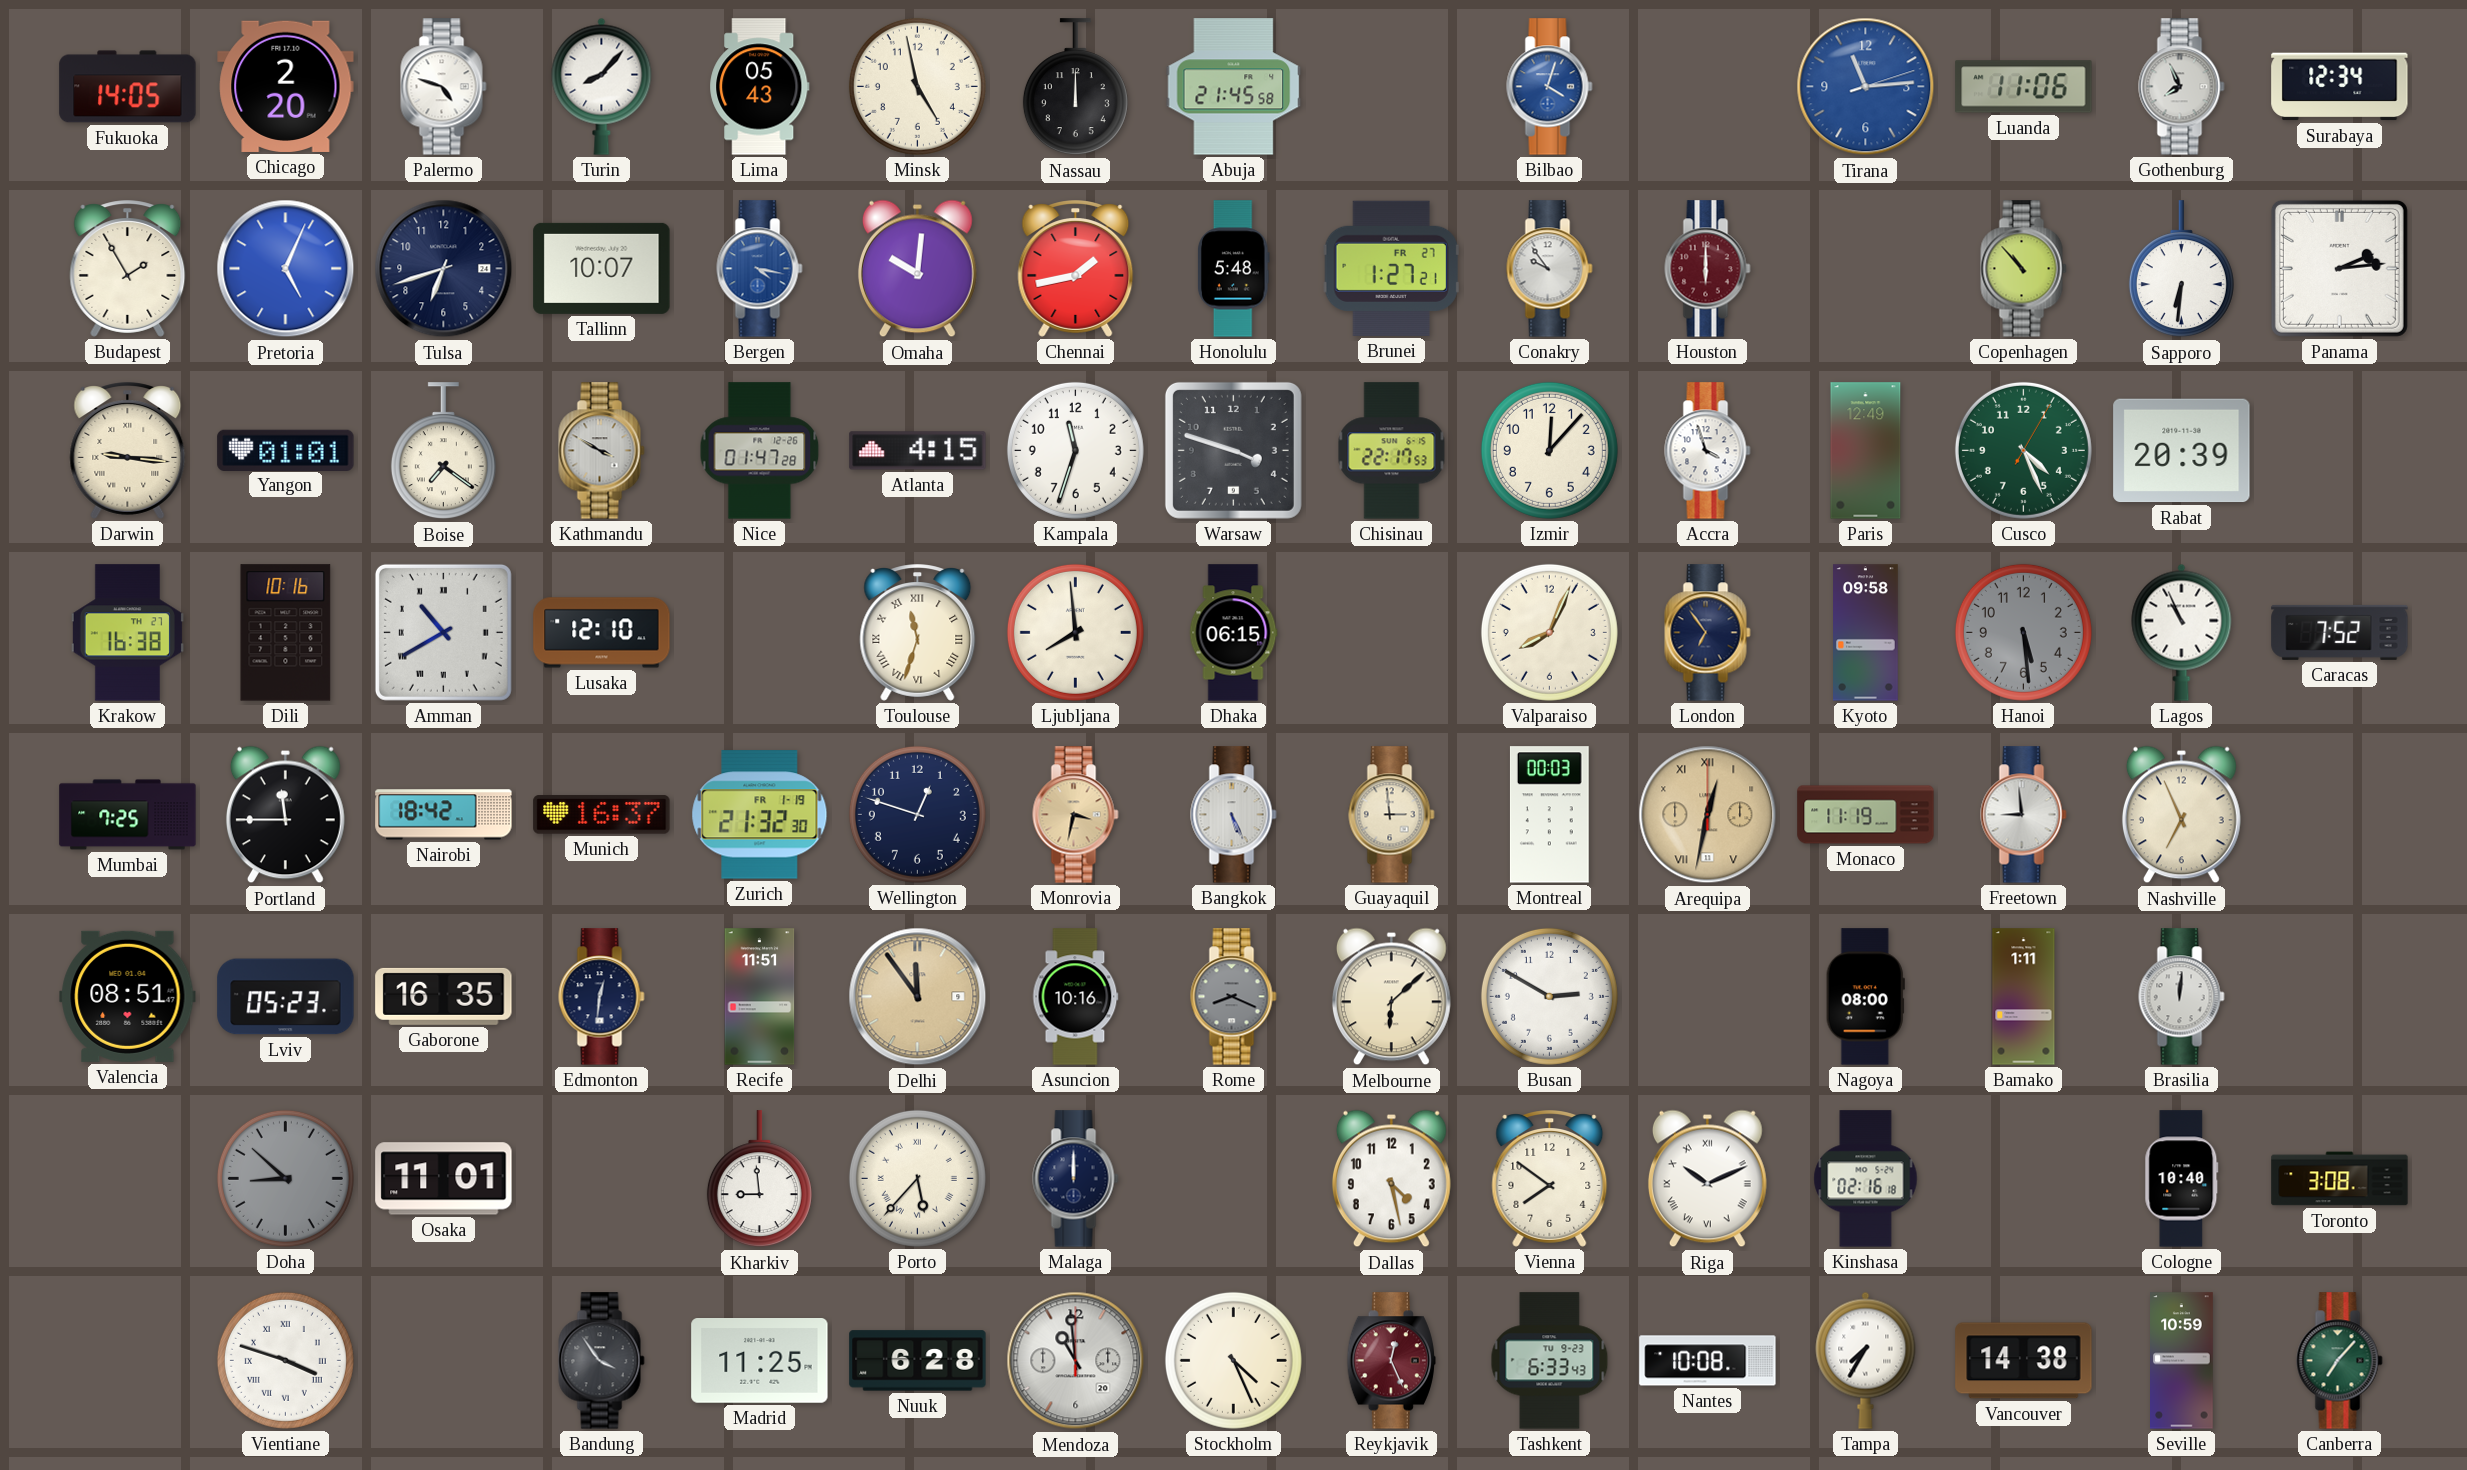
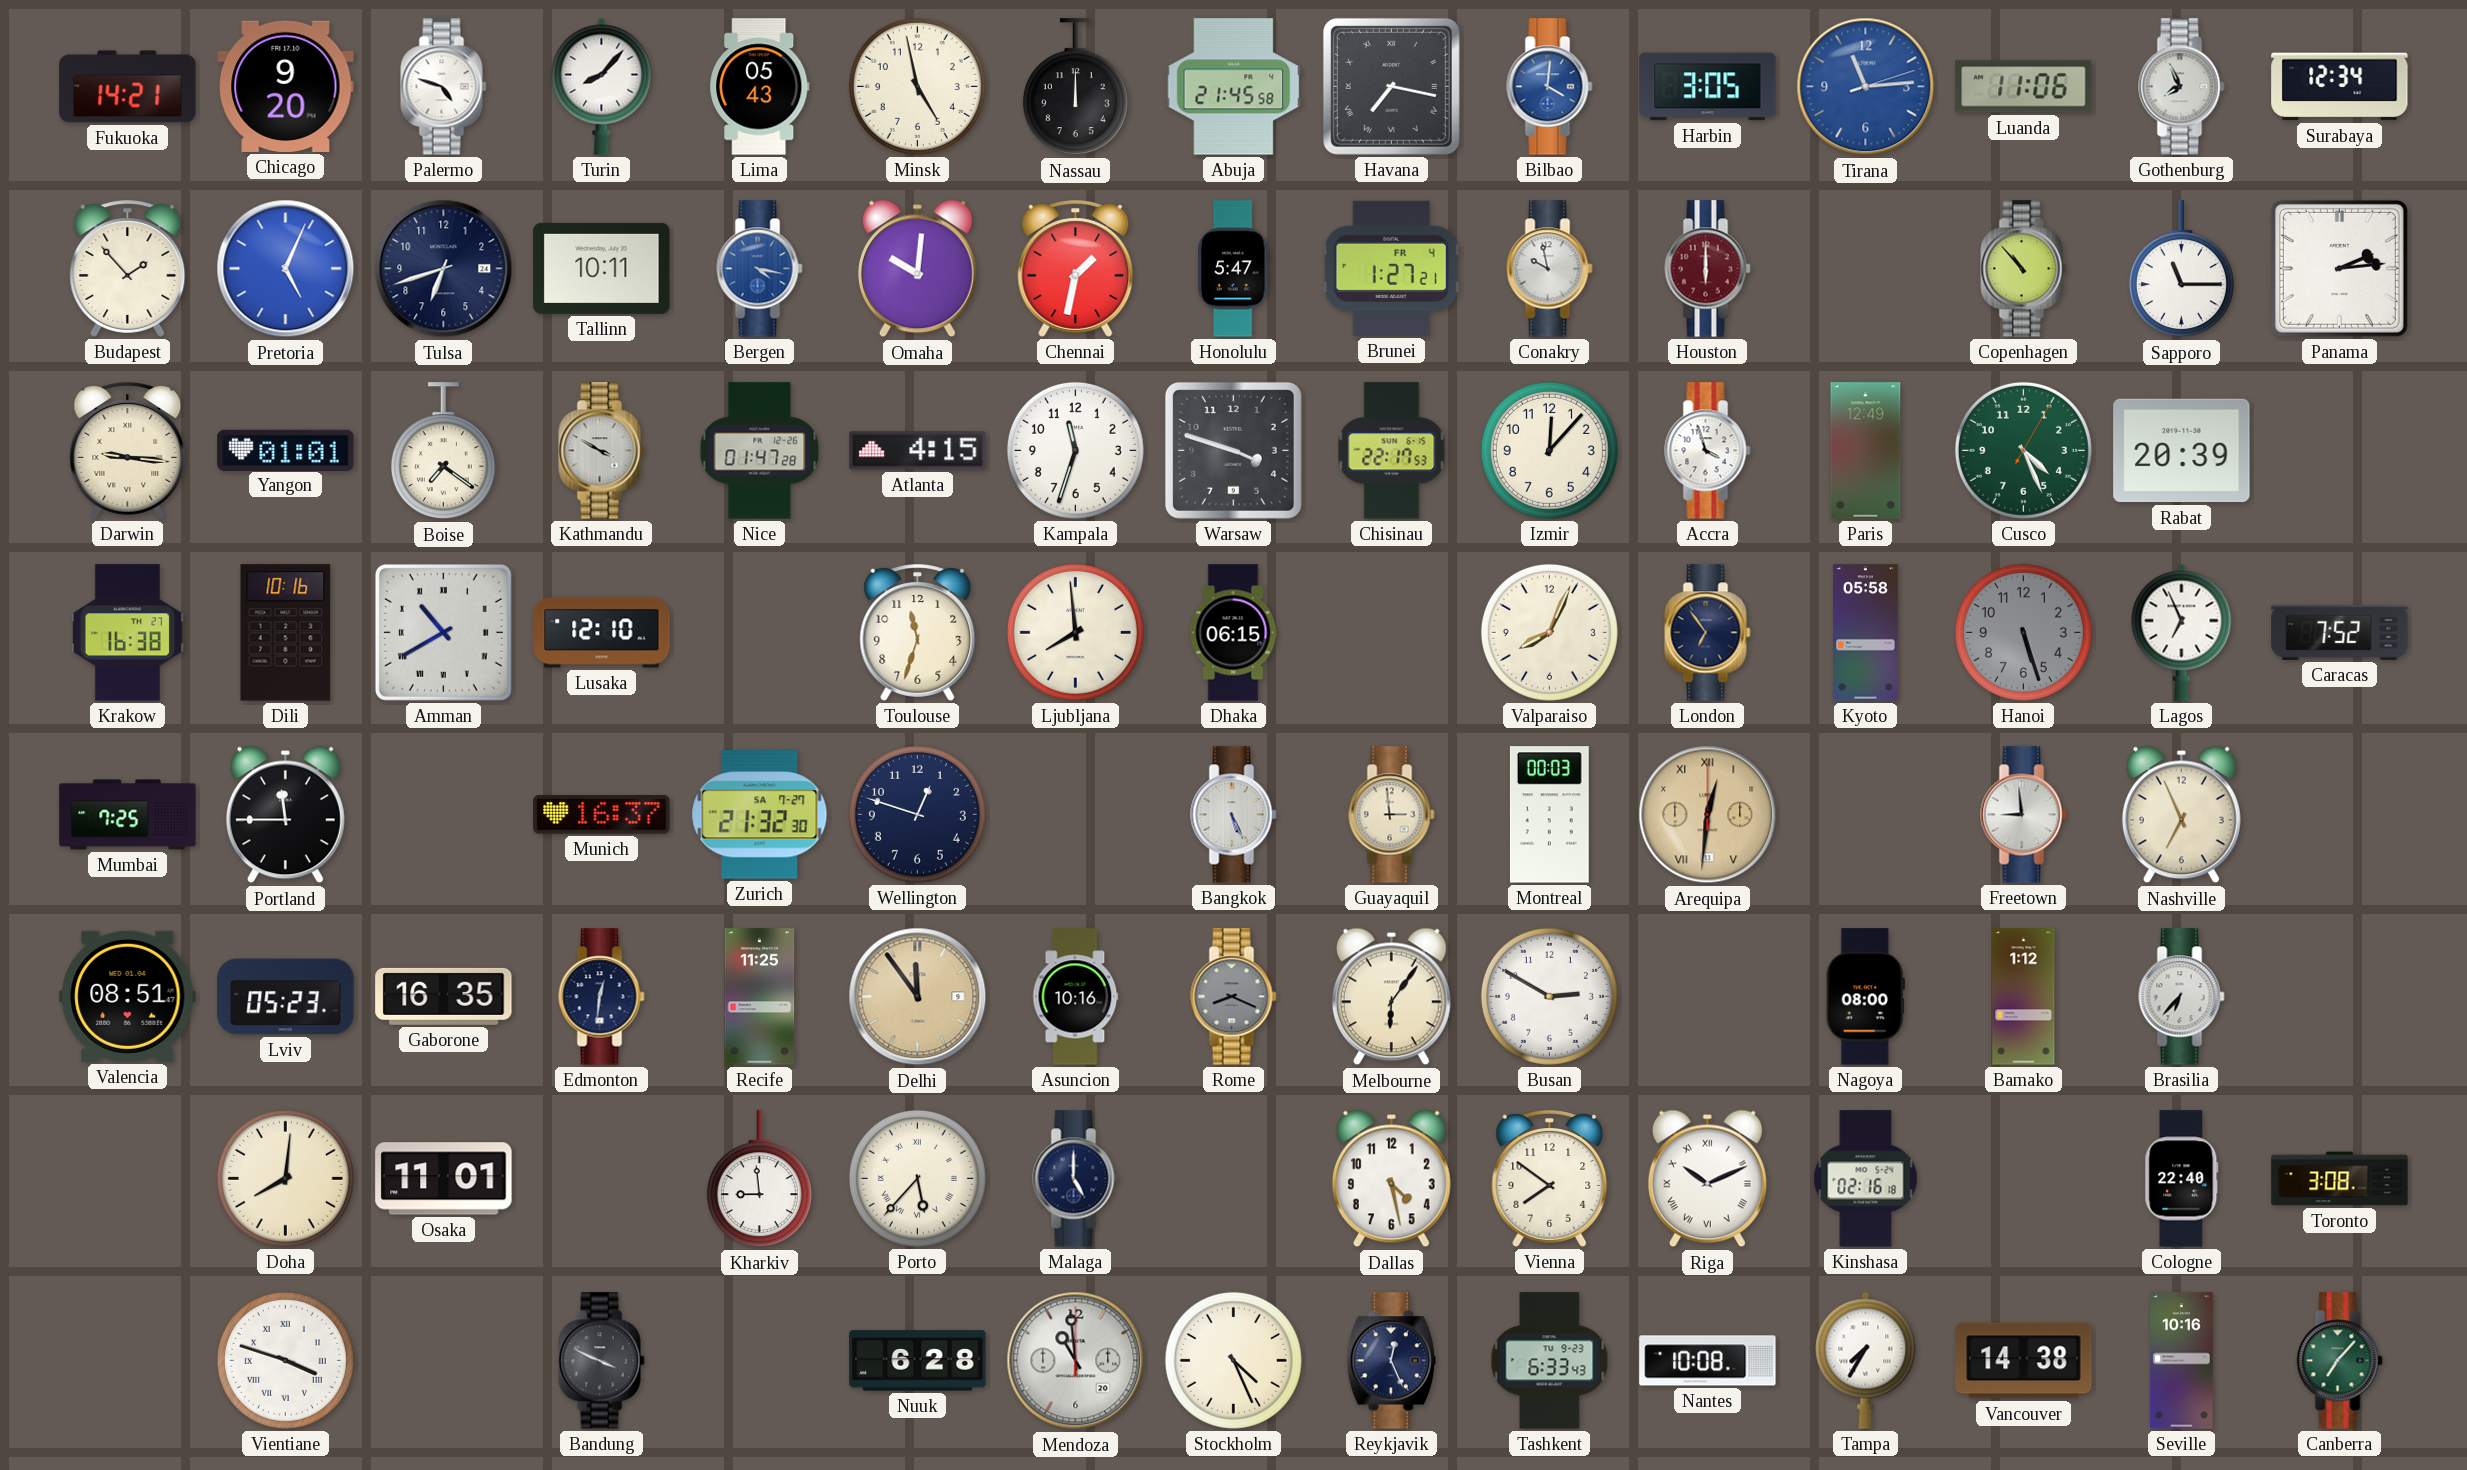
Fukuoka: 14:05 -> 14:21 (128, 87)
Chicago: 2:20 -> 9:20 (286, 86)
Havana: none -> 7:17 (1391, 86)
Bilbao: 4:03 -> 4:01 (1550, 87)
Harbin: none -> 3:05 (1708, 87)
Budapest: 1:55 -> 1:53 (128, 269)
Tallinn: 10:07 -> 10:11 (602, 268)
Chennai: 1:43 -> 1:32 (1076, 269)
Honolulu: 5:48 -> 5:47 (1233, 269)
Brunei date: FR 27 -> FR 4 (1391, 268)
Conakry: 9:54 -> 9:58 (1550, 269)
Sapporo: 6:31 -> 11:15 (2181, 269)
Toulouse numerals: Roman -> Arabic (918, 633)
Kyoto: 09:58 -> 05:58 (1866, 633)
Hanoi: 5:29 -> 5:27 (2023, 632)
Lagos: 10:56 -> 6:56 (2182, 632)
Nairobi: 18:42 -> none (444, 815)
Zurich date: FR 1-19 -> SA 7-27 (760, 815)
Monrovia: 3:32 -> none (1076, 815)
Arequipa: 12:32 -> 12:31 (1708, 815)
Monaco: 11:19 -> none (1866, 815)
Recife: 11:51 -> 11:25 (760, 997)
Melbourne: 6:08 -> 6:06 (1391, 997)
Bamako: 1:11 -> 1:12 (2024, 997)
Brasilia: 12:01 -> 6:37 (2182, 997)
Doha: 8:52 -> 8:01 (285, 1178)
Doha dial: grey -> cream (285, 1178)
Malaga: 12:00 -> 5:00 (1076, 1179)
Cologne: 10:40 -> 22:40 (2182, 1179)
Bandung: 3:54 -> 3:49 (602, 1361)
Madrid: 11:25 -> none (760, 1361)
Reykjavik dial: burgundy -> navy (1391, 1361)
Seville: 10:59 -> 10:16 (2182, 1361)
